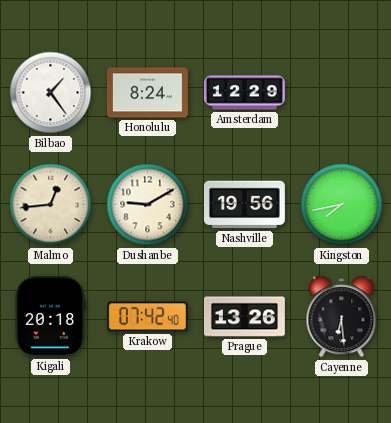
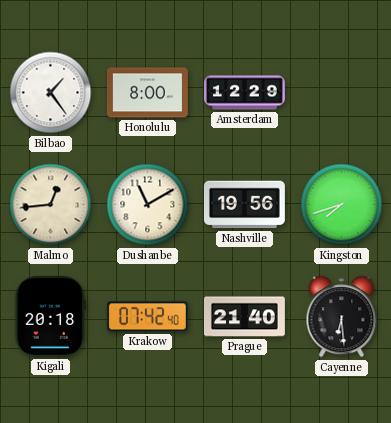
Honolulu: 8:24 -> 8:00 (147, 93)
Dushanbe: 9:10 -> 11:10 (148, 205)
Kingston: 7:43 -> 7:42 (342, 205)
Prague: 13:26 -> 21:40 (244, 317)
